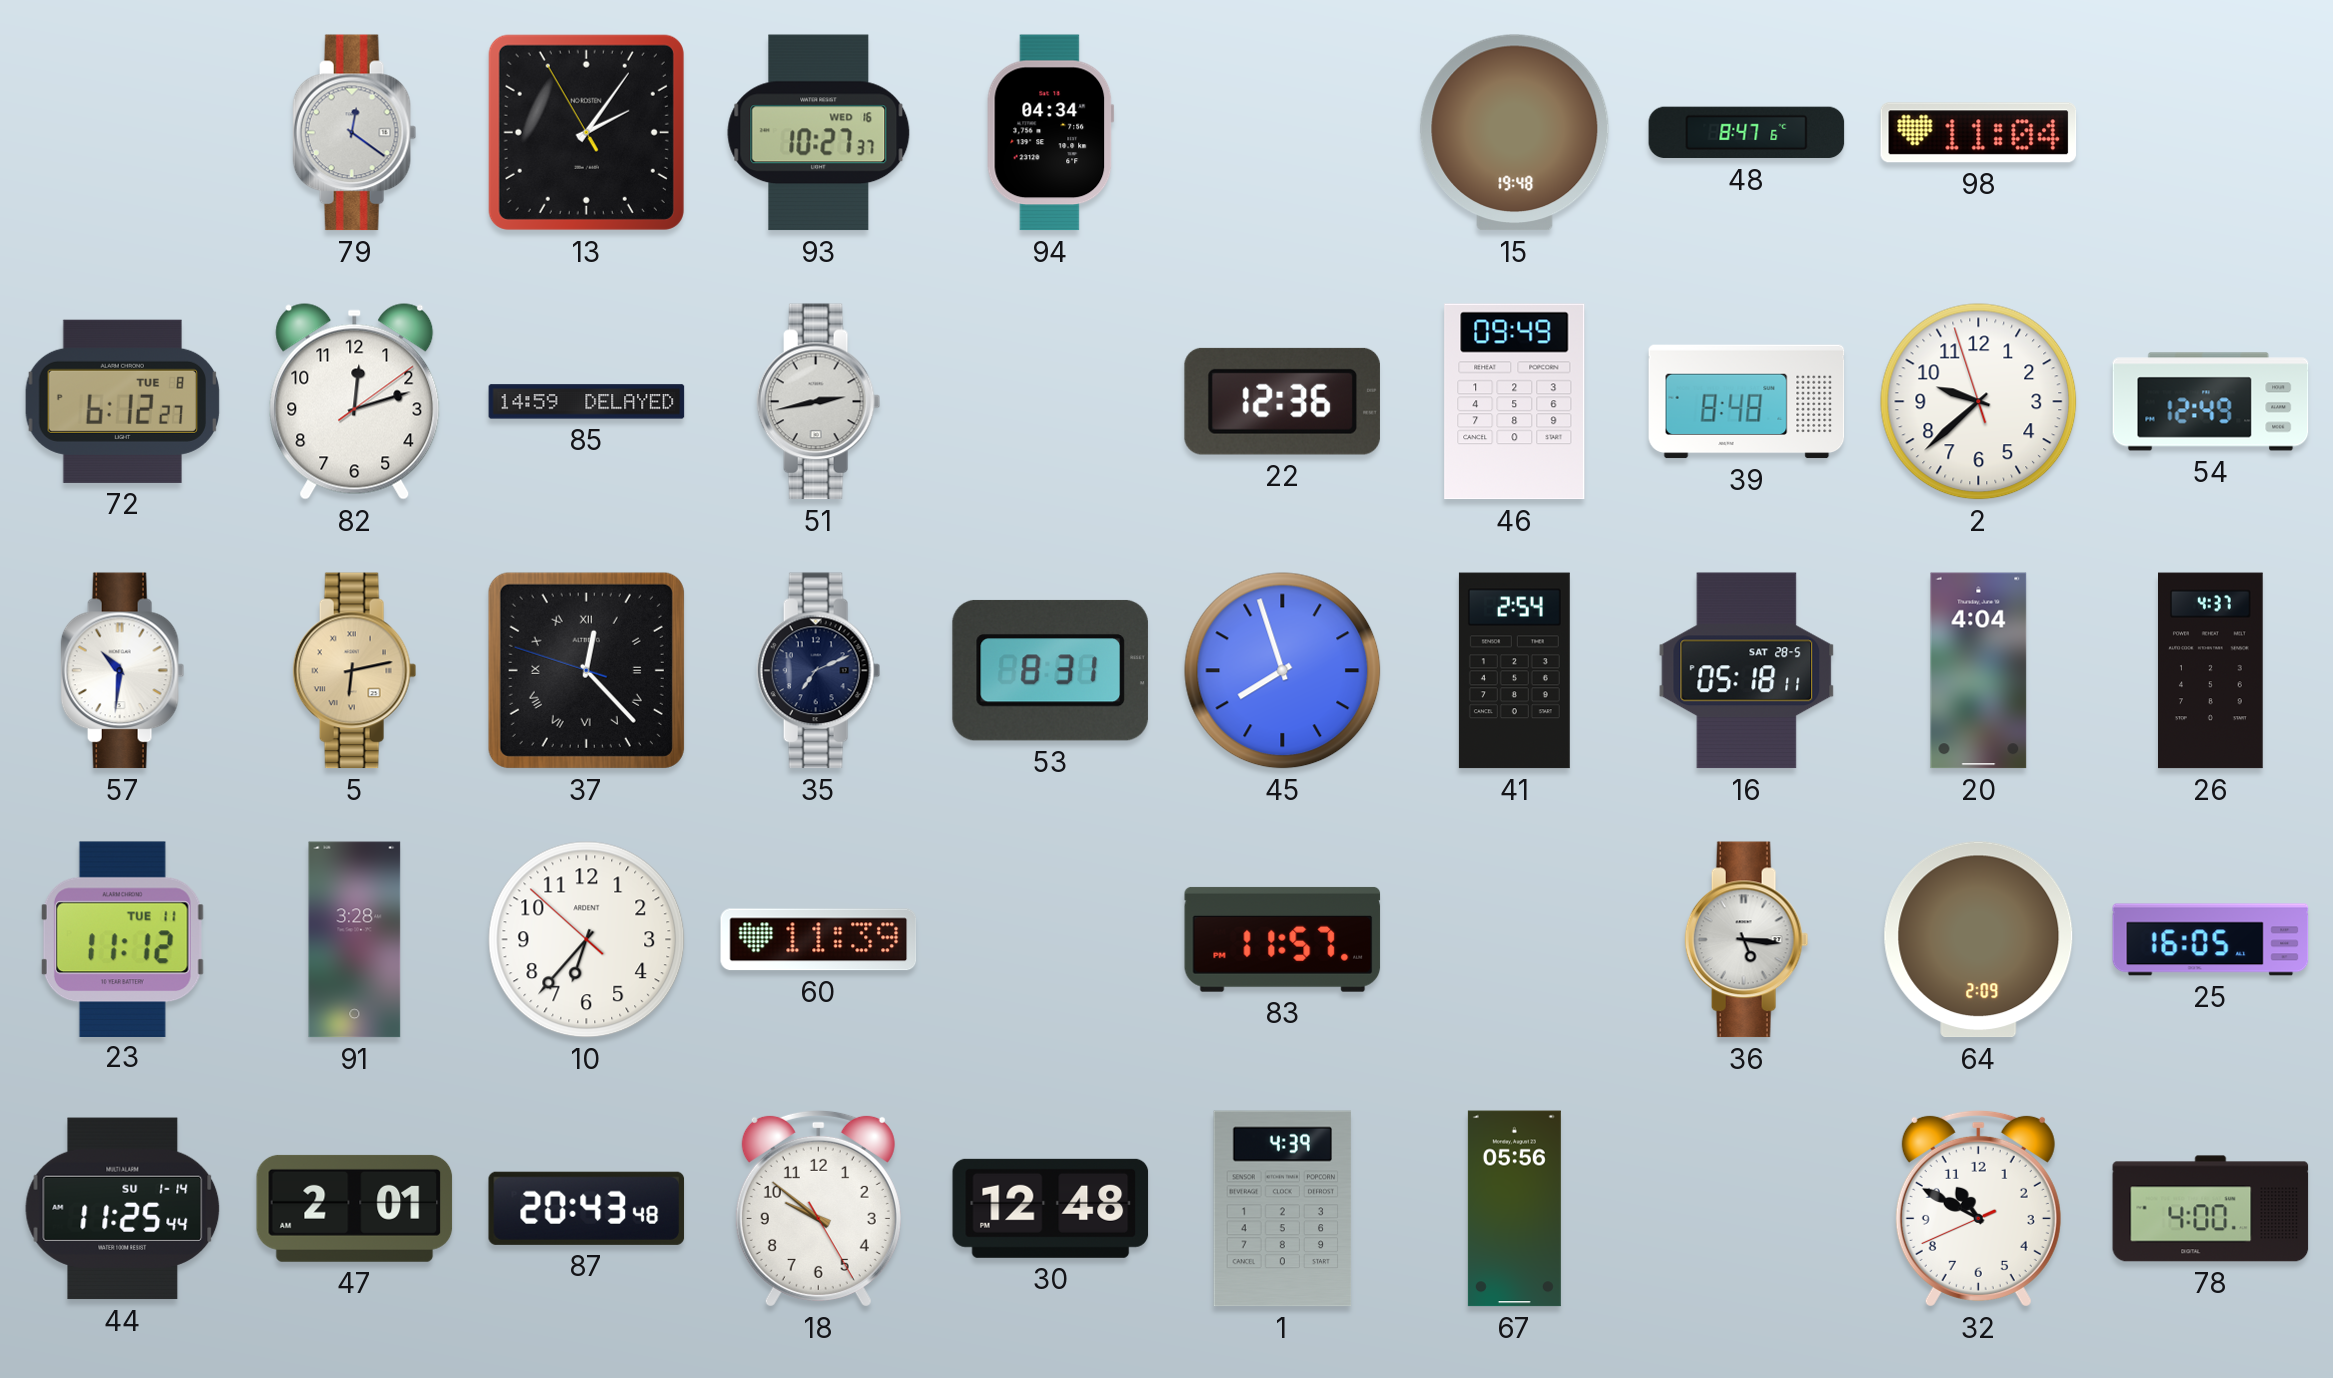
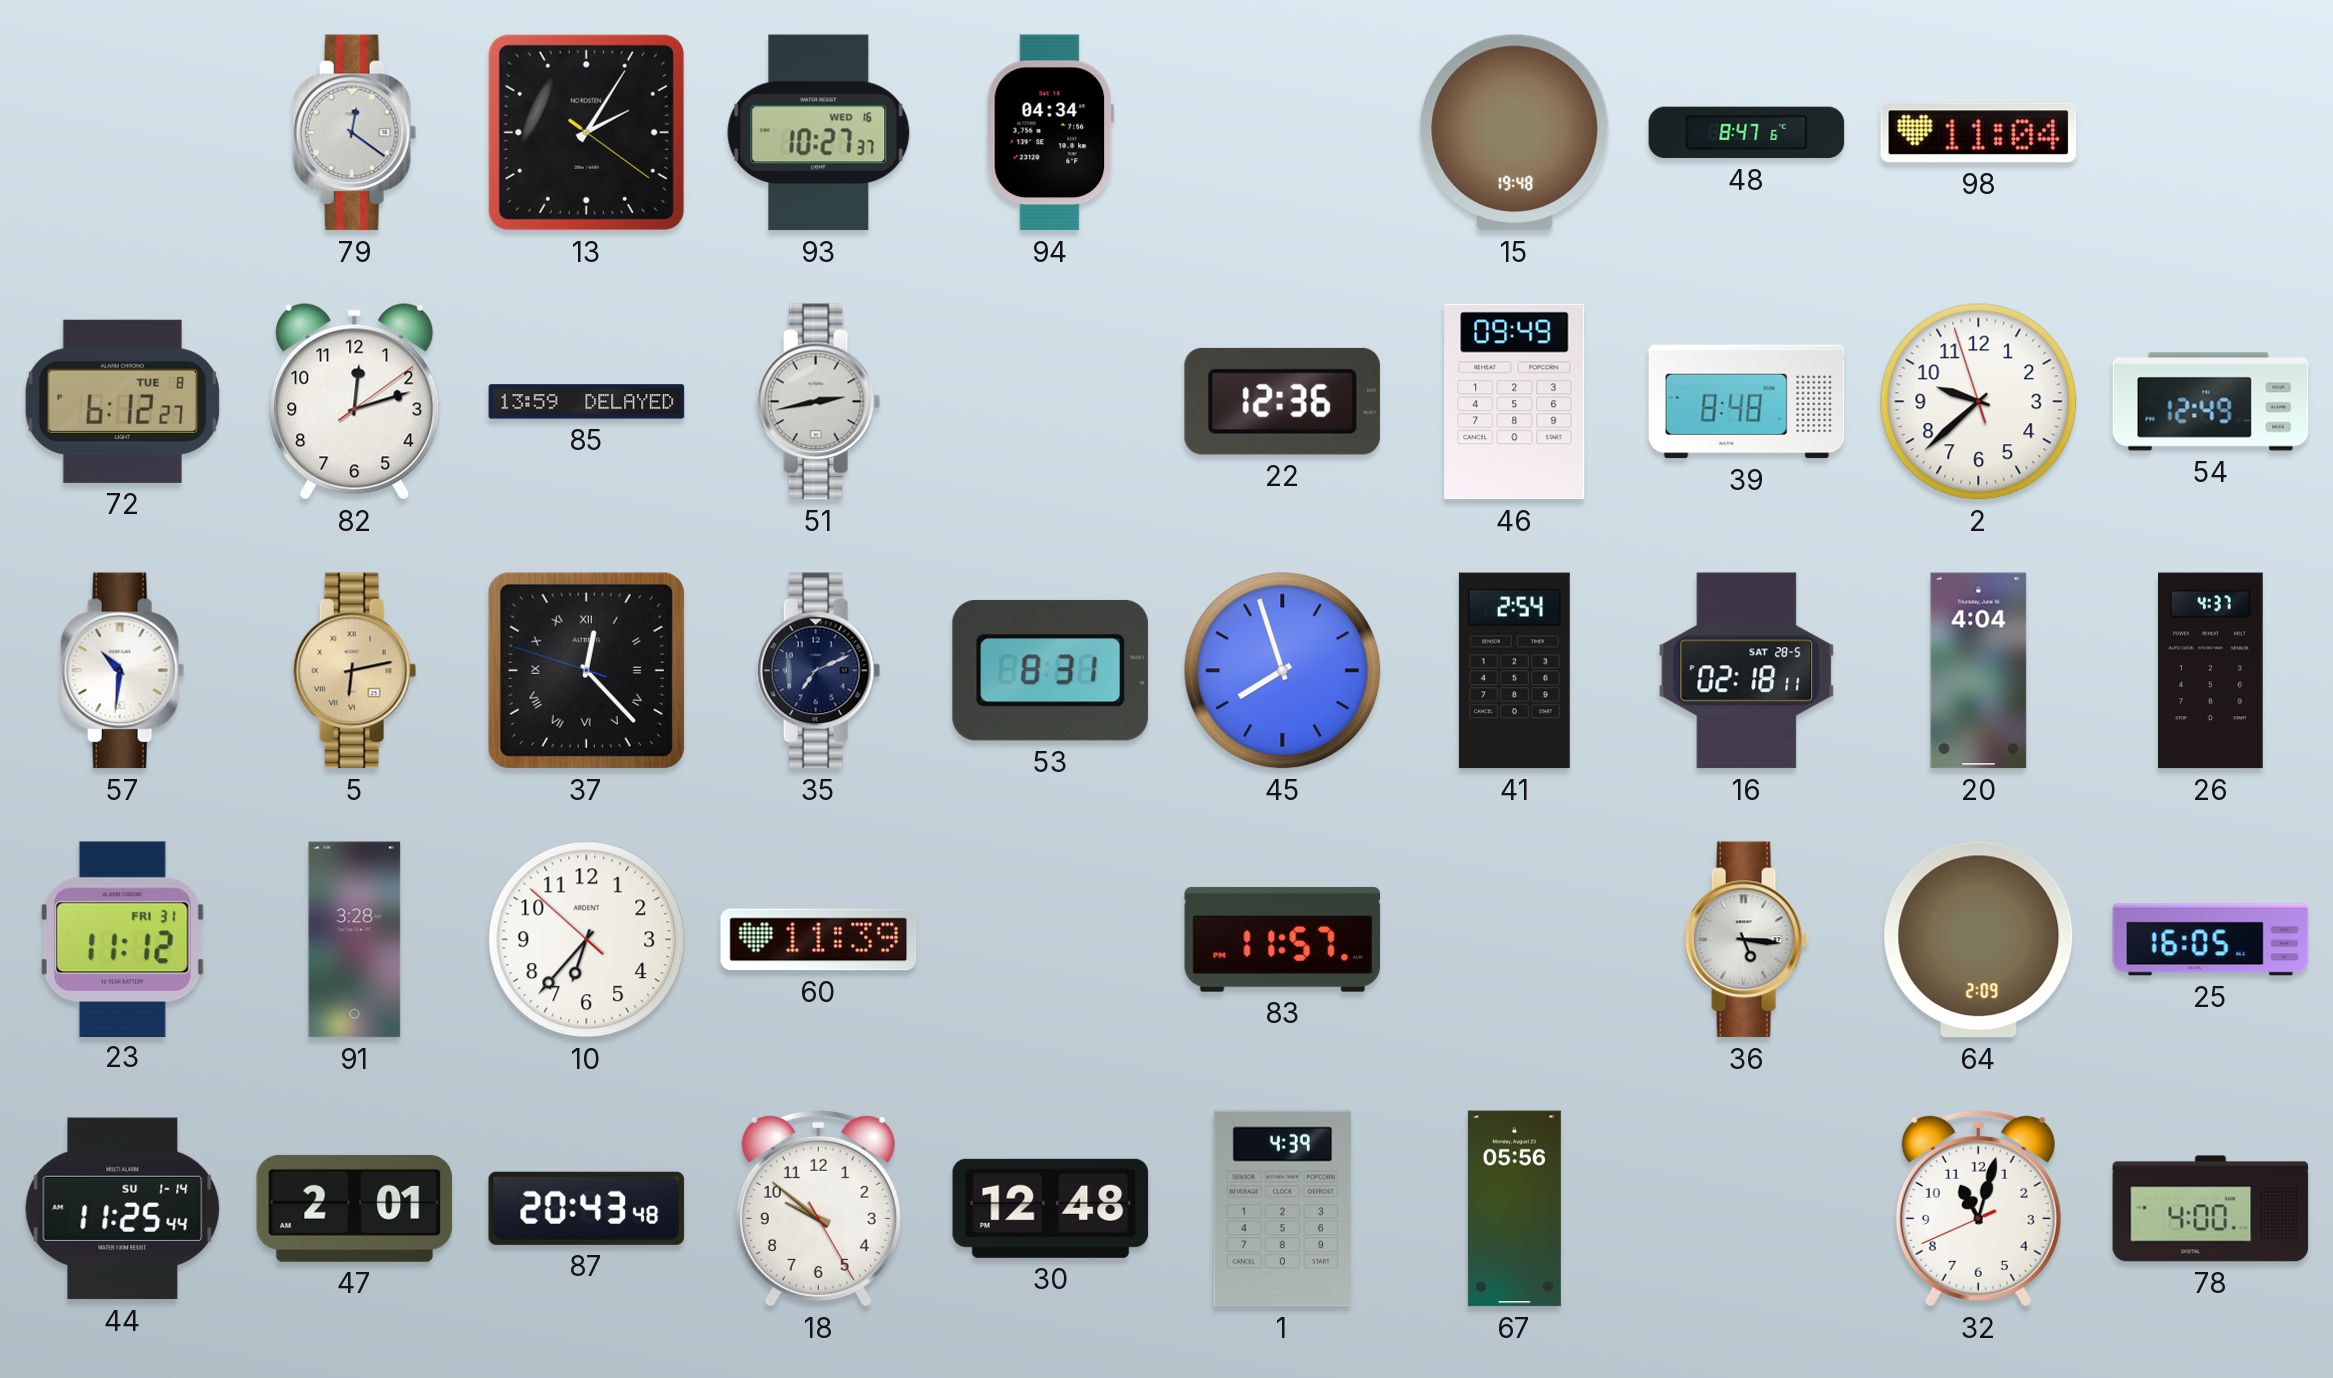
13: 2:05:55 -> 2:05:21 (586, 132)
85: 14:59 -> 13:59 (587, 402)
16: 05:18 -> 02:18 (1747, 671)
23 date: TUE 11 -> FRI 31 (122, 939)
32: 10:49 -> 11:02 (1978, 1208)
